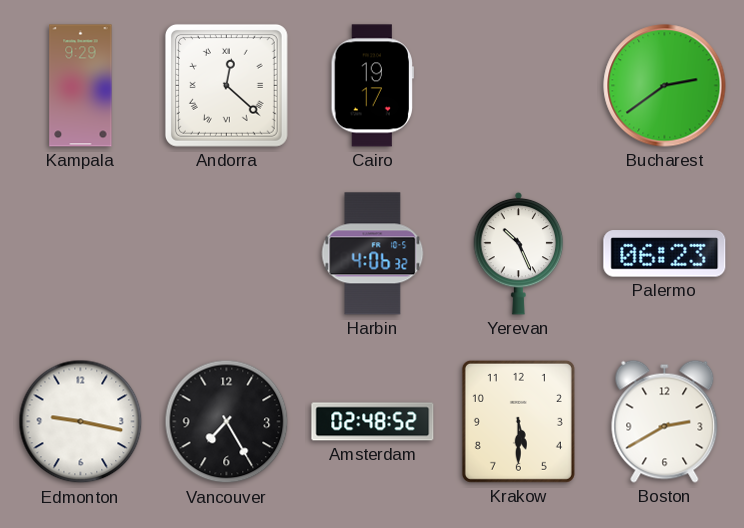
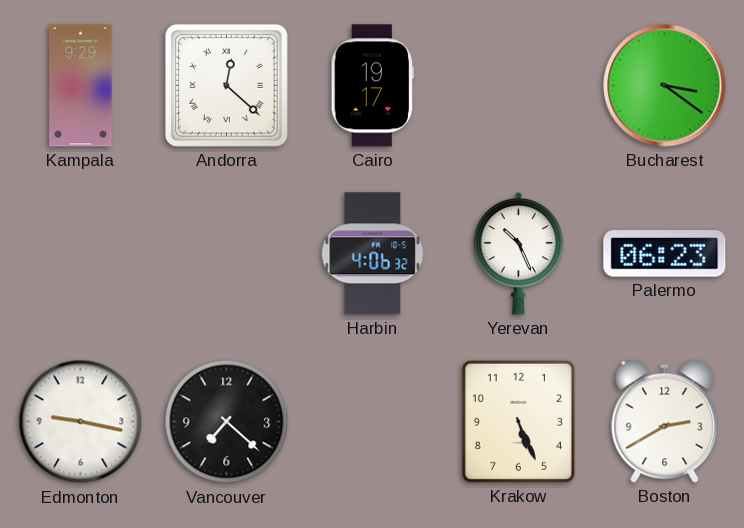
Bucharest: 2:39 -> 3:21 (665, 86)
Vancouver: 7:25 -> 7:22 (227, 422)
Amsterdam: 02:48 -> none (373, 422)
Krakow: 5:30 -> 5:26 (518, 421)
